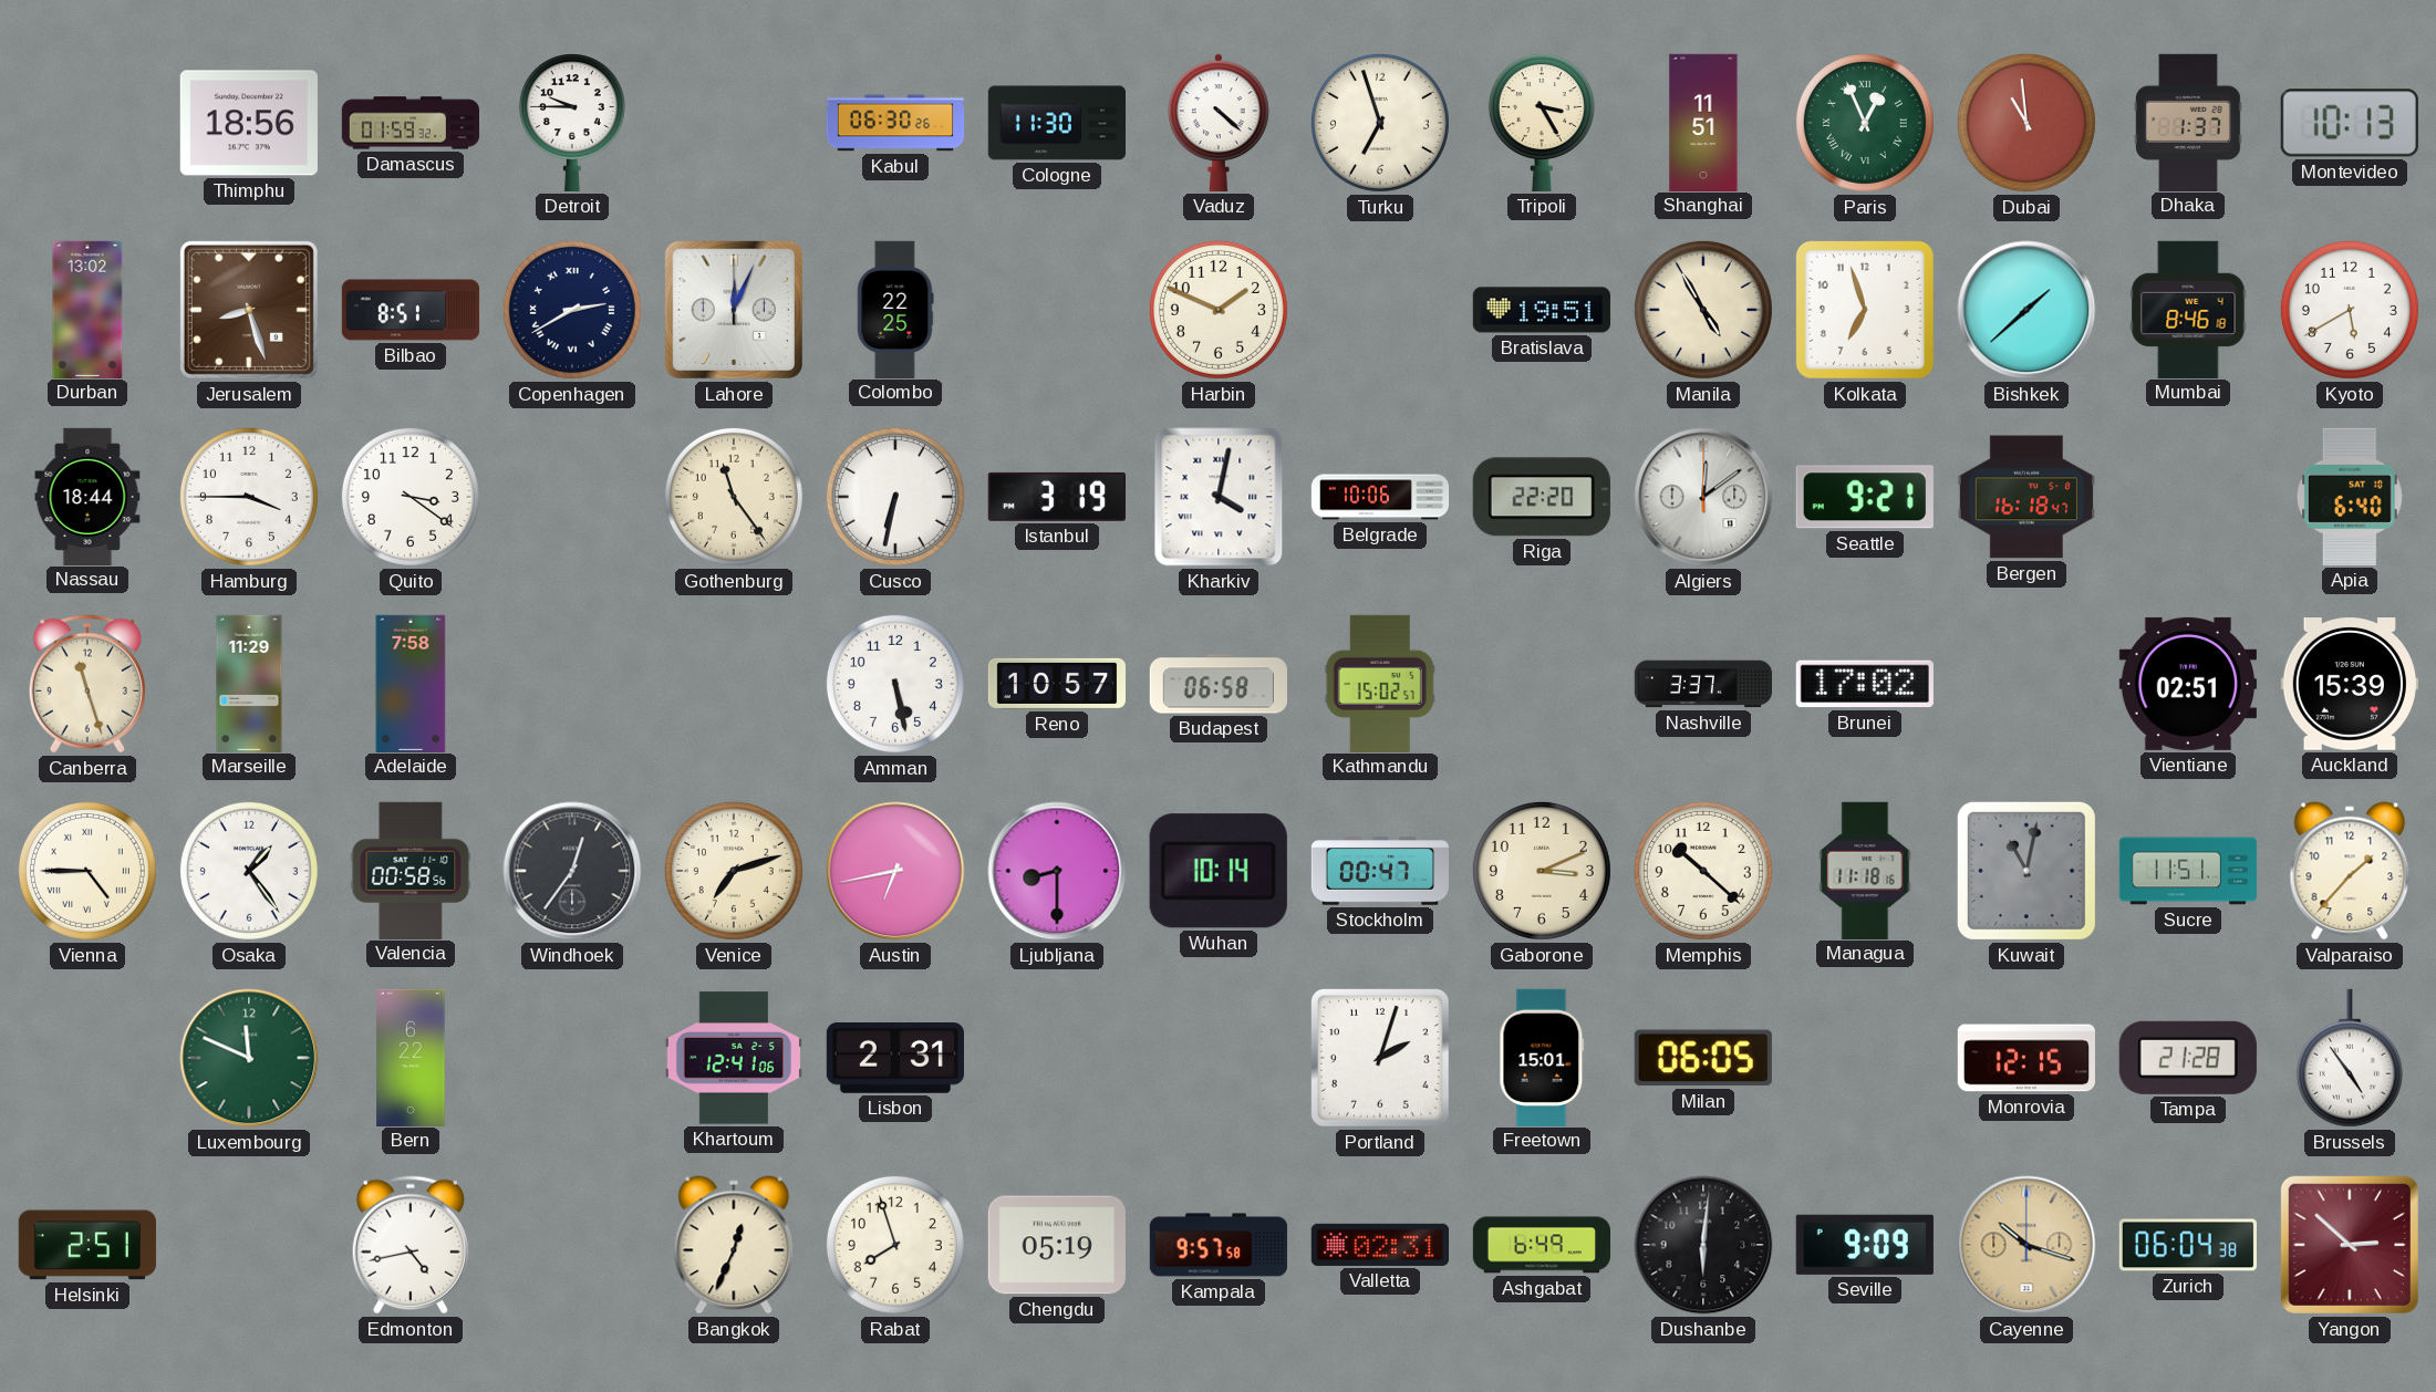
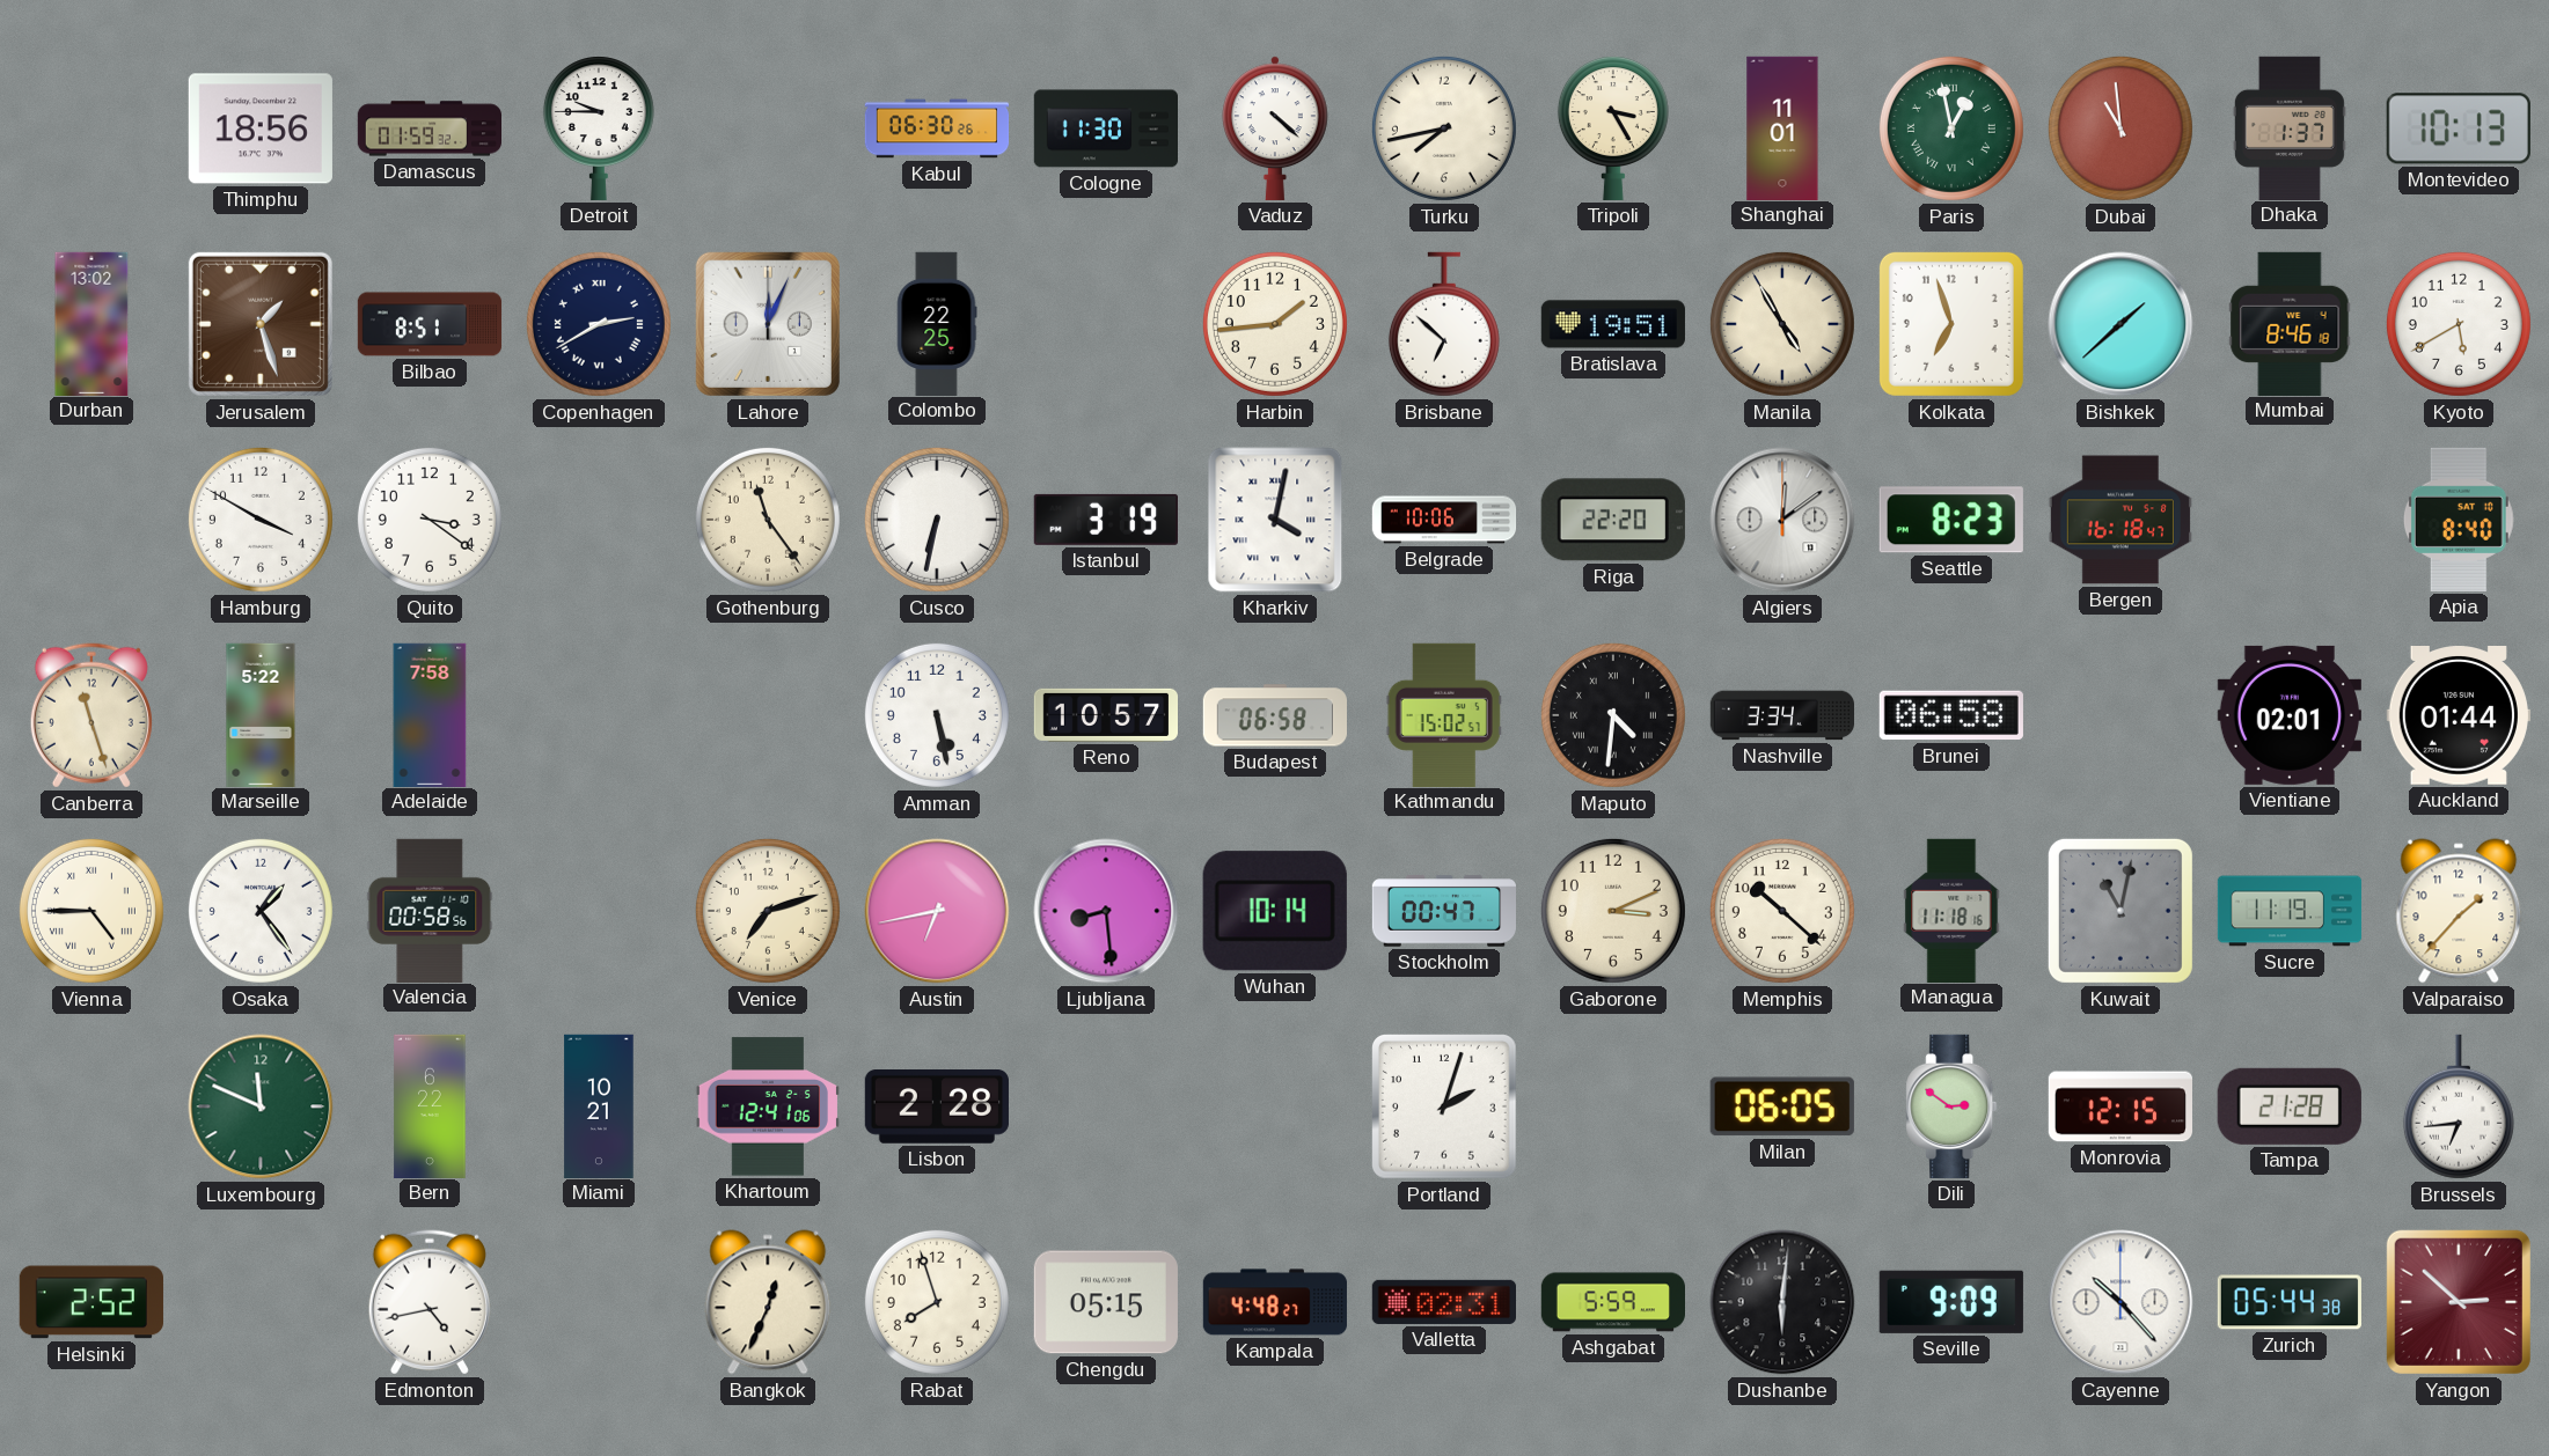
Turku: 6:57 -> 7:43 (1444, 128)
Shanghai: 11:51 -> 11:01 (1782, 127)
Paris: 12:56 -> 12:58 (1951, 128)
Jerusalem: 8:27 -> 1:27 (261, 324)
Harbin: 1:49 -> 1:44 (1275, 324)
Brisbane: none -> 6:52 (1444, 324)
Nassau: 18:44 -> none (87, 496)
Hamburg: 3:45 -> 3:50 (261, 520)
Seattle: 9:21 -> 8:23 (1951, 520)
Apia: 6:40 -> 8:40 (2459, 520)
Marseille: 11:29 -> 5:22 (261, 714)
Maputo: none -> 4:31 (1613, 715)
Nashville: 3:37 -> 3:34 (1782, 715)
Brunei: 17:02 -> 06:58 (1951, 715)
Vientiane: 02:51 -> 02:01 (2290, 715)
Auckland: 15:39 -> 01:44 (2459, 716)
Windhoek: 12:36 -> none (572, 871)
Ljubljana: 8:30 -> 8:29 (1106, 911)
Sucre: 11:51 -> 11:19 (2290, 911)
Miami: none -> 10:21 (599, 1105)
Lisbon: 2:31 -> 2:28 (937, 1108)
Freetown: 15:01 -> none (1542, 1057)
Dili: none -> 2:51 (1951, 1106)
Brussels: 4:54 -> 6:44 (2459, 1106)
Helsinki: 2:51 -> 2:52 (91, 1302)
Chengdu: 05:19 -> 05:15 (1106, 1302)
Kampala: 9:57 -> 4:48 (1275, 1302)
Ashgabat: 6:49 -> 5:59 (1612, 1302)
Cayenne: 10:18 -> 10:23 (2120, 1302)
Cayenne dial: champagne -> white (2120, 1302)
Zurich: 06:04 -> 05:44 (2288, 1302)
